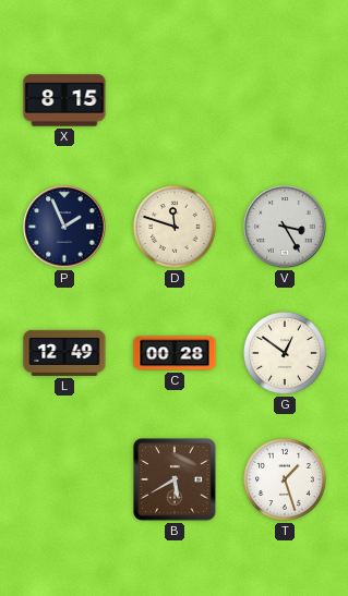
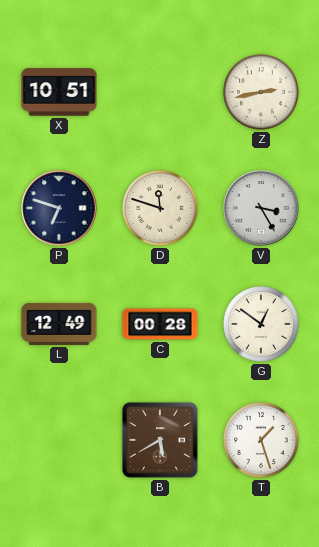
X: 8:15 -> 10:51 (59, 92)
Z: none -> 2:43 (262, 93)
P: 1:56 -> 6:48 (59, 208)
